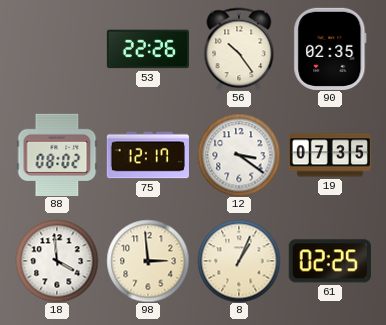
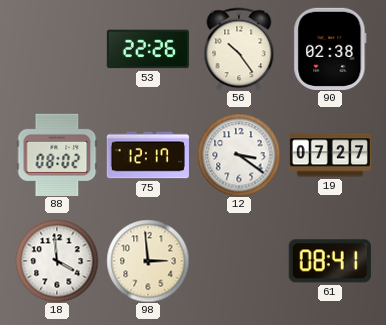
90: 02:35 -> 02:38 (330, 49)
19: 07:35 -> 07:27 (329, 155)
8: 1:04 -> none (239, 261)
61: 02:25 -> 08:41 (330, 261)
